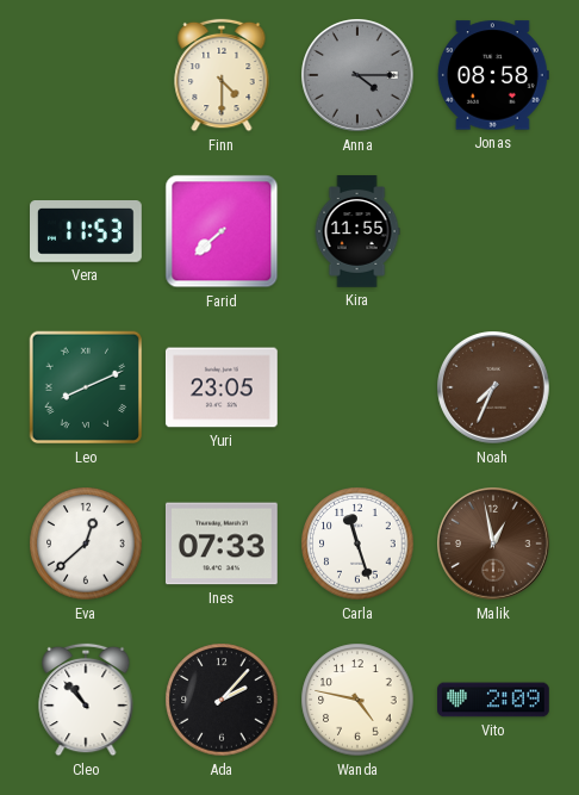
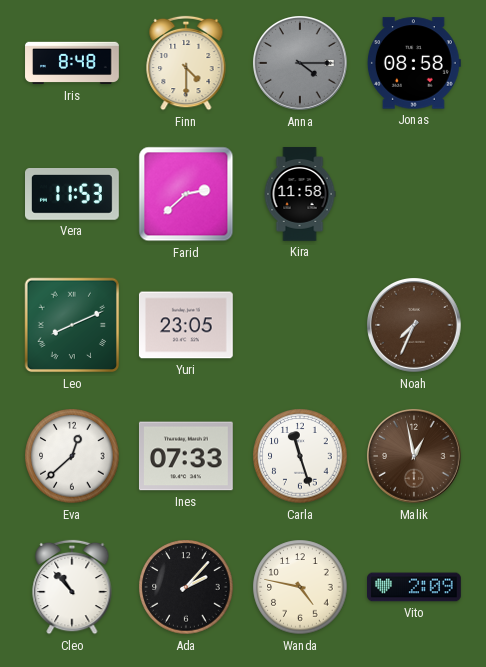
Iris: none -> 8:48 (72, 63)
Farid: 7:38 -> 2:38 (186, 194)
Kira: 11:55 -> 11:58 (300, 194)
